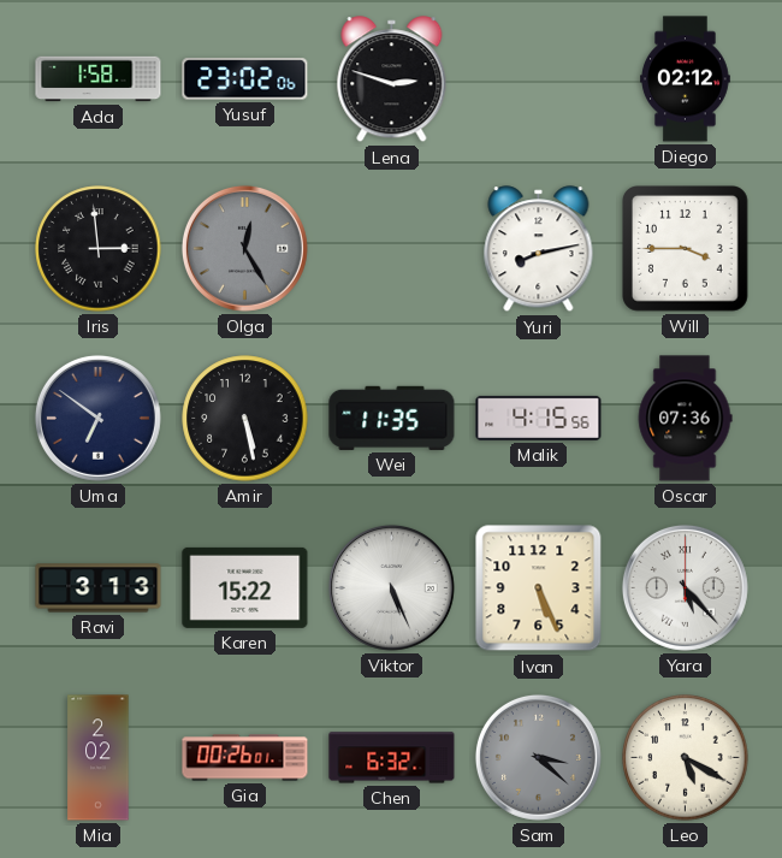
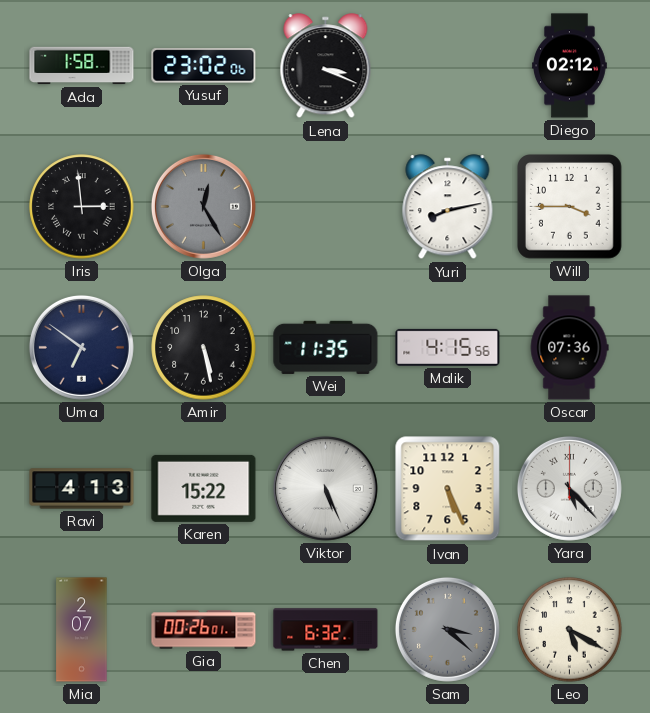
Lena: 2:48 -> 3:19 (326, 66)
Ravi: 3:13 -> 4:13 (82, 489)
Mia: 2:02 -> 2:07 (82, 630)
